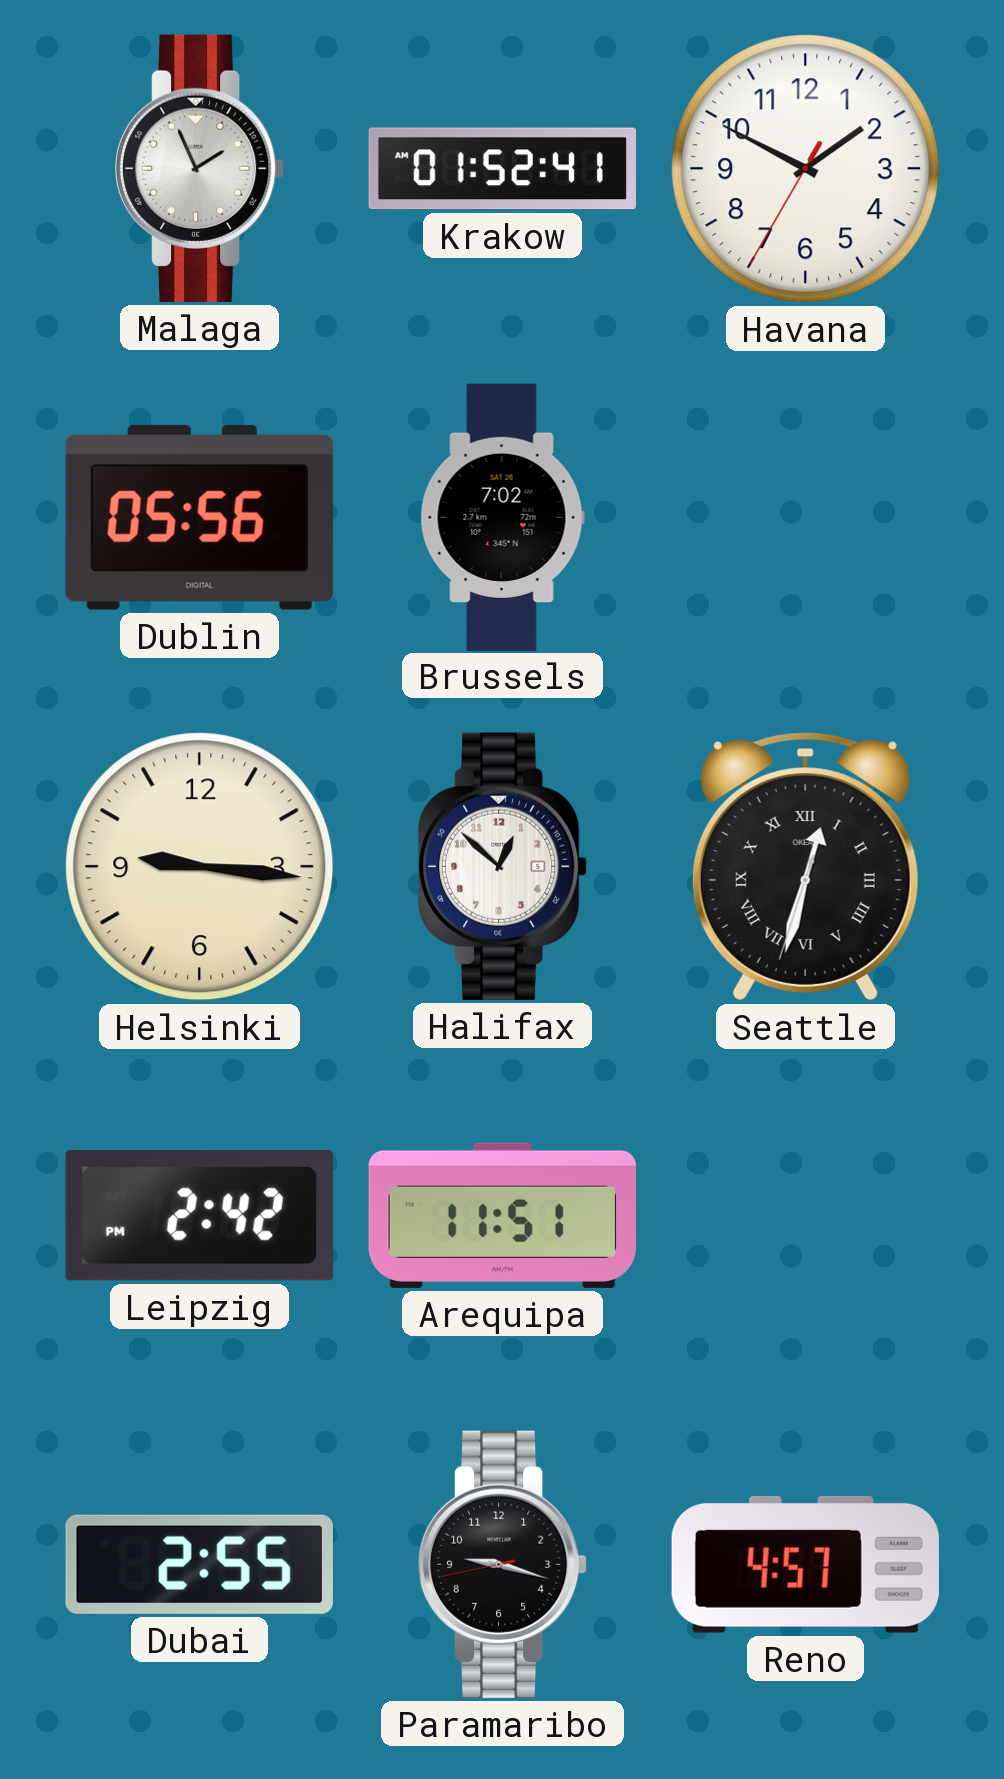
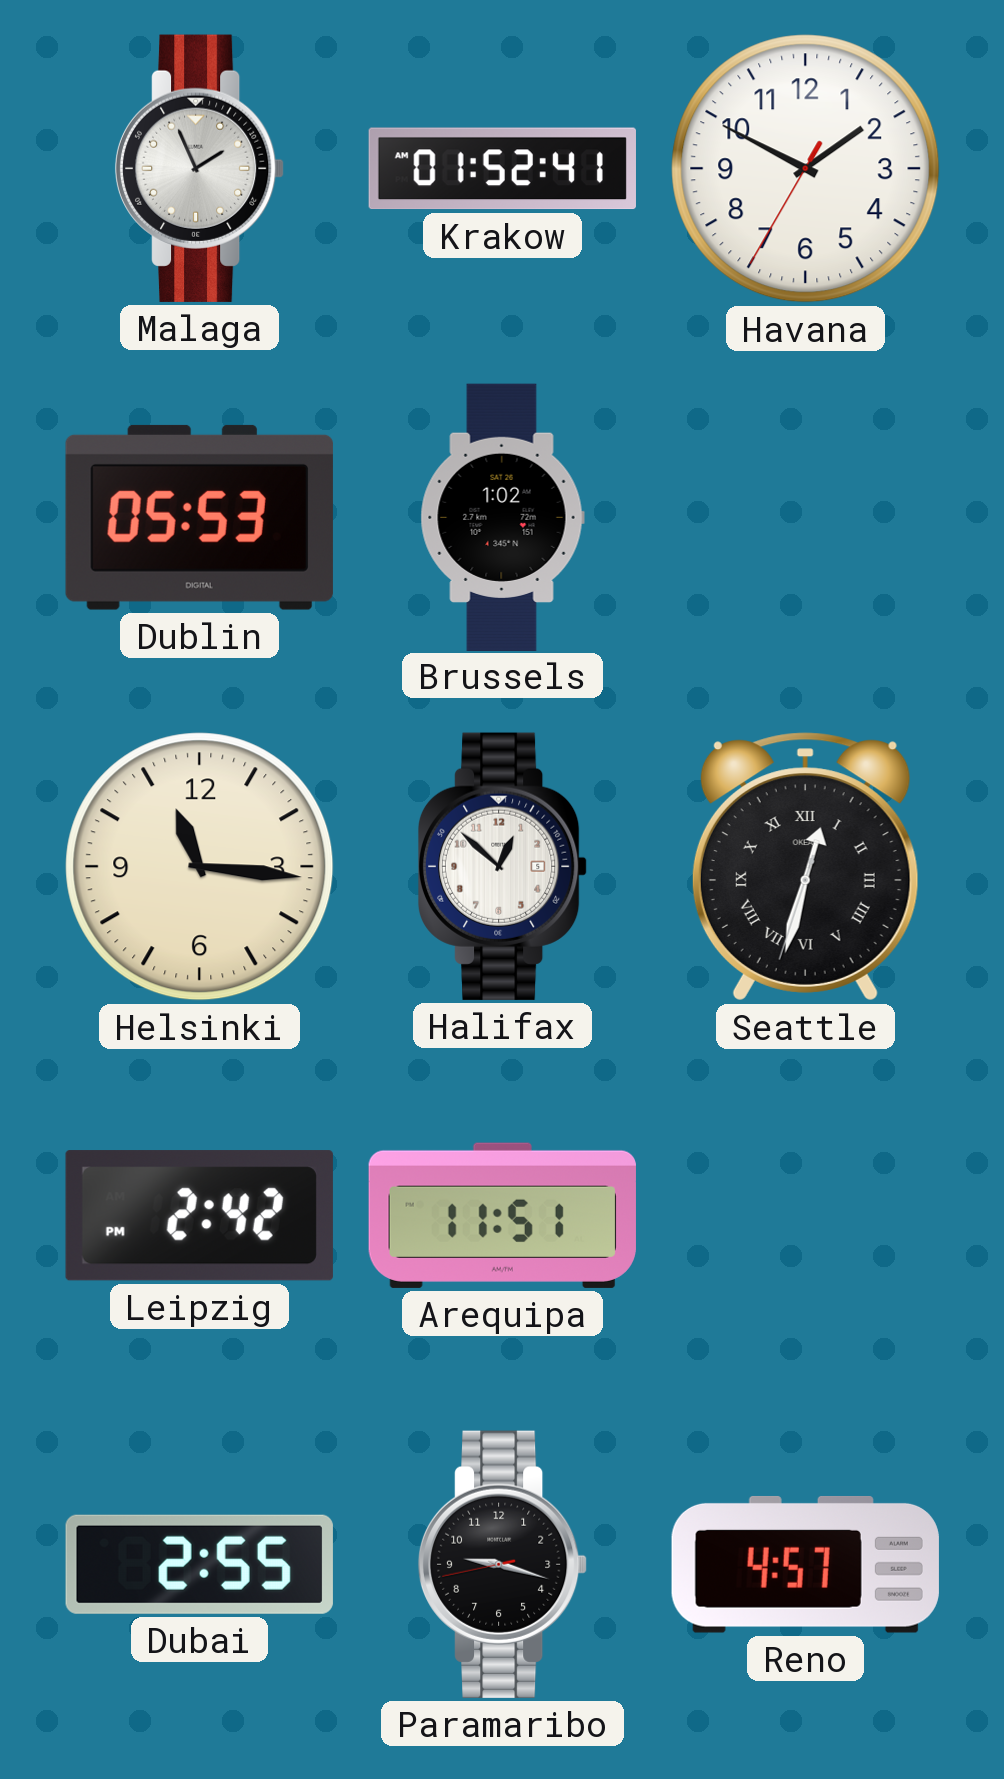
Dublin: 05:56 -> 05:53 (199, 517)
Brussels: 7:02 -> 1:02 (502, 517)
Helsinki: 9:16 -> 11:16 (200, 867)
